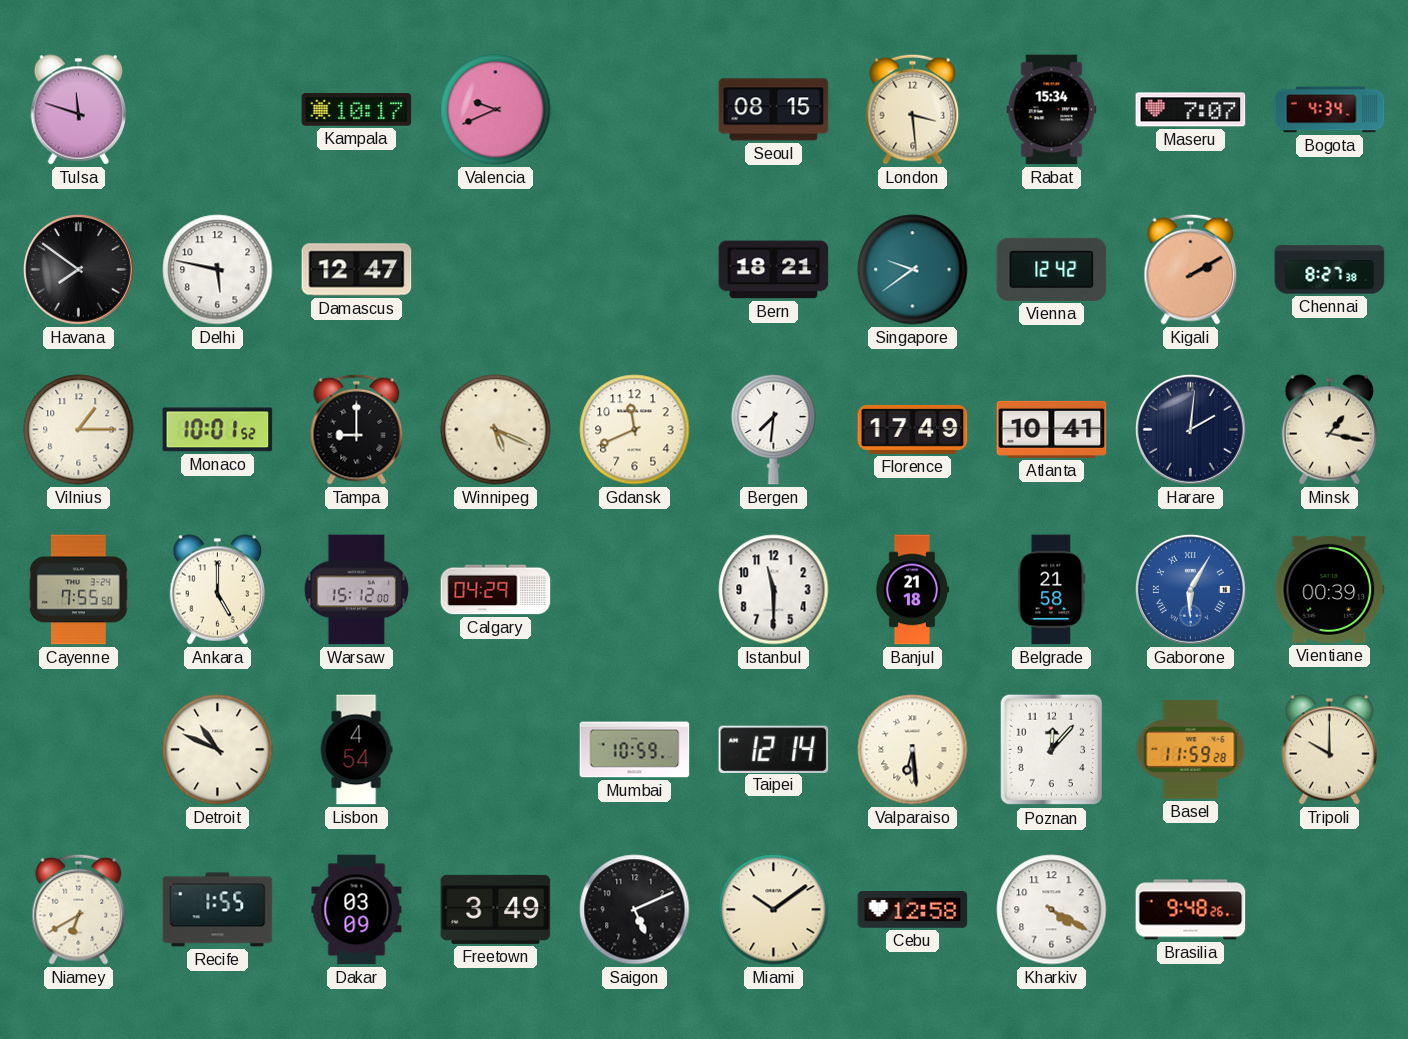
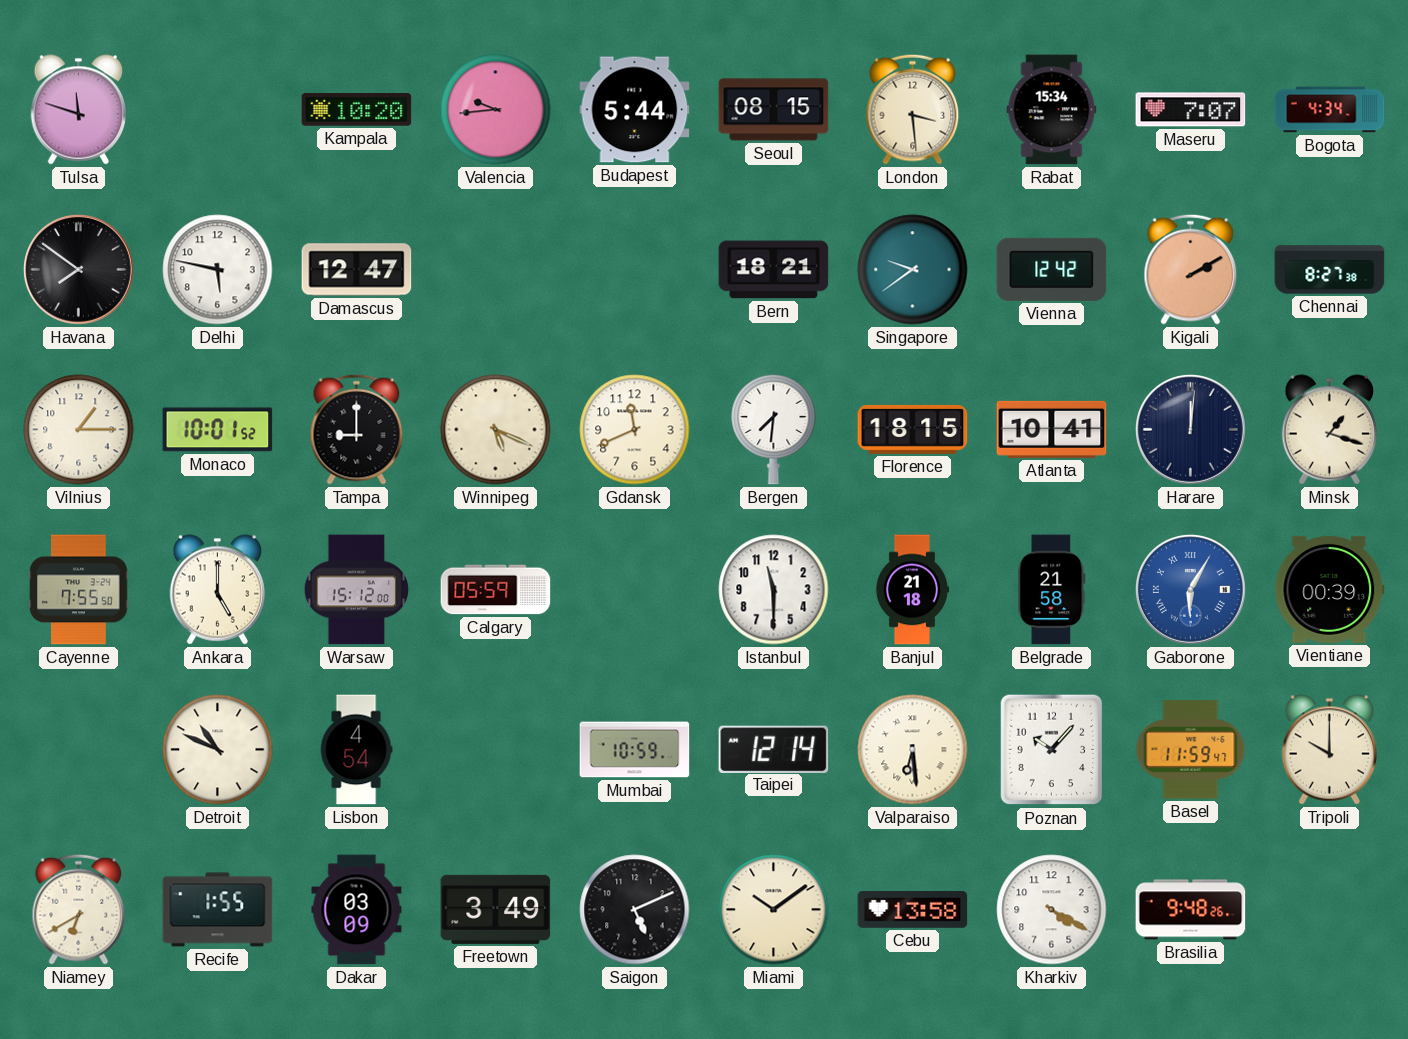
Kampala: 10:17 -> 10:20 (357, 110)
Valencia: 9:41 -> 9:44 (496, 110)
Budapest: none -> 5:44 (635, 110)
Florence: 17:49 -> 18:15 (913, 429)
Harare: 2:01 -> 12:01 (1190, 429)
Minsk: 1:17 -> 1:18 (1329, 430)
Calgary: 04:29 -> 05:59 (496, 590)
Poznan: 12:07 -> 10:07 (1052, 750)
Basel: 11:59:28 -> 11:59:47 (1191, 750)
Cebu: 12:58 -> 13:58 (913, 910)
